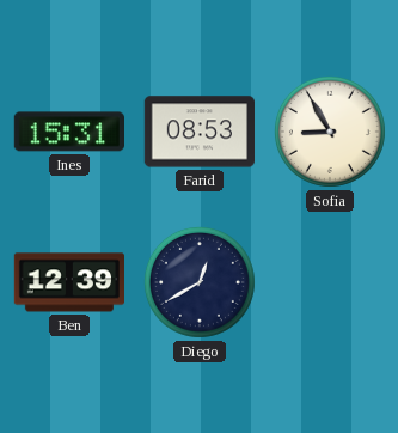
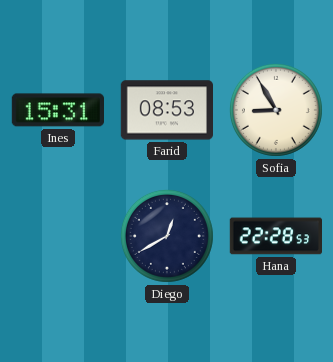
Ben: 12:39 -> none (68, 282)
Hana: none -> 22:28 (275, 236)
